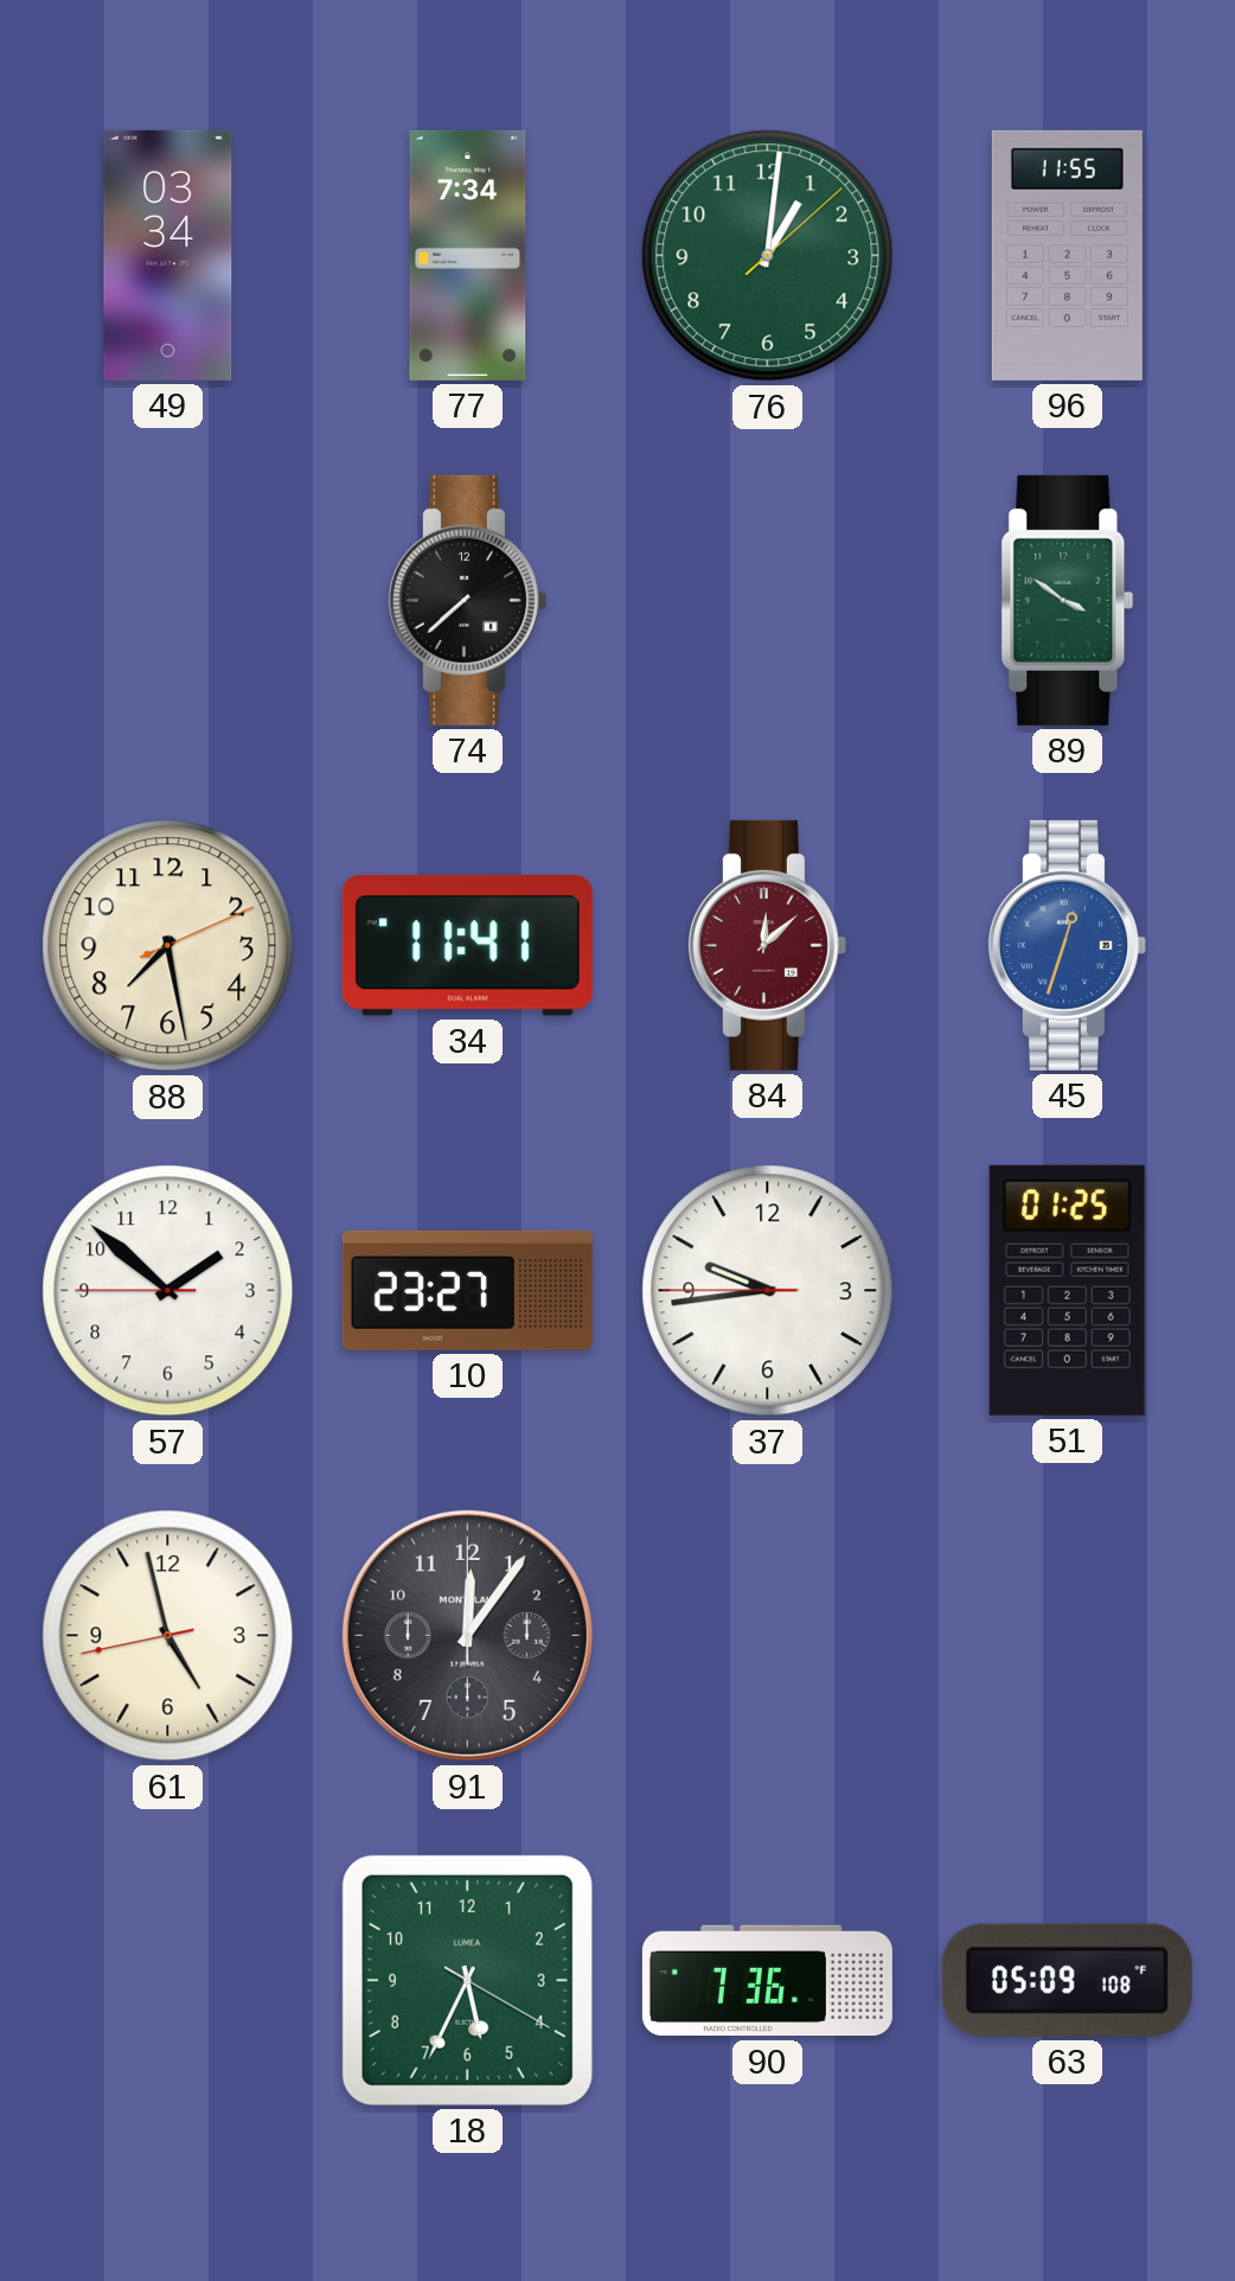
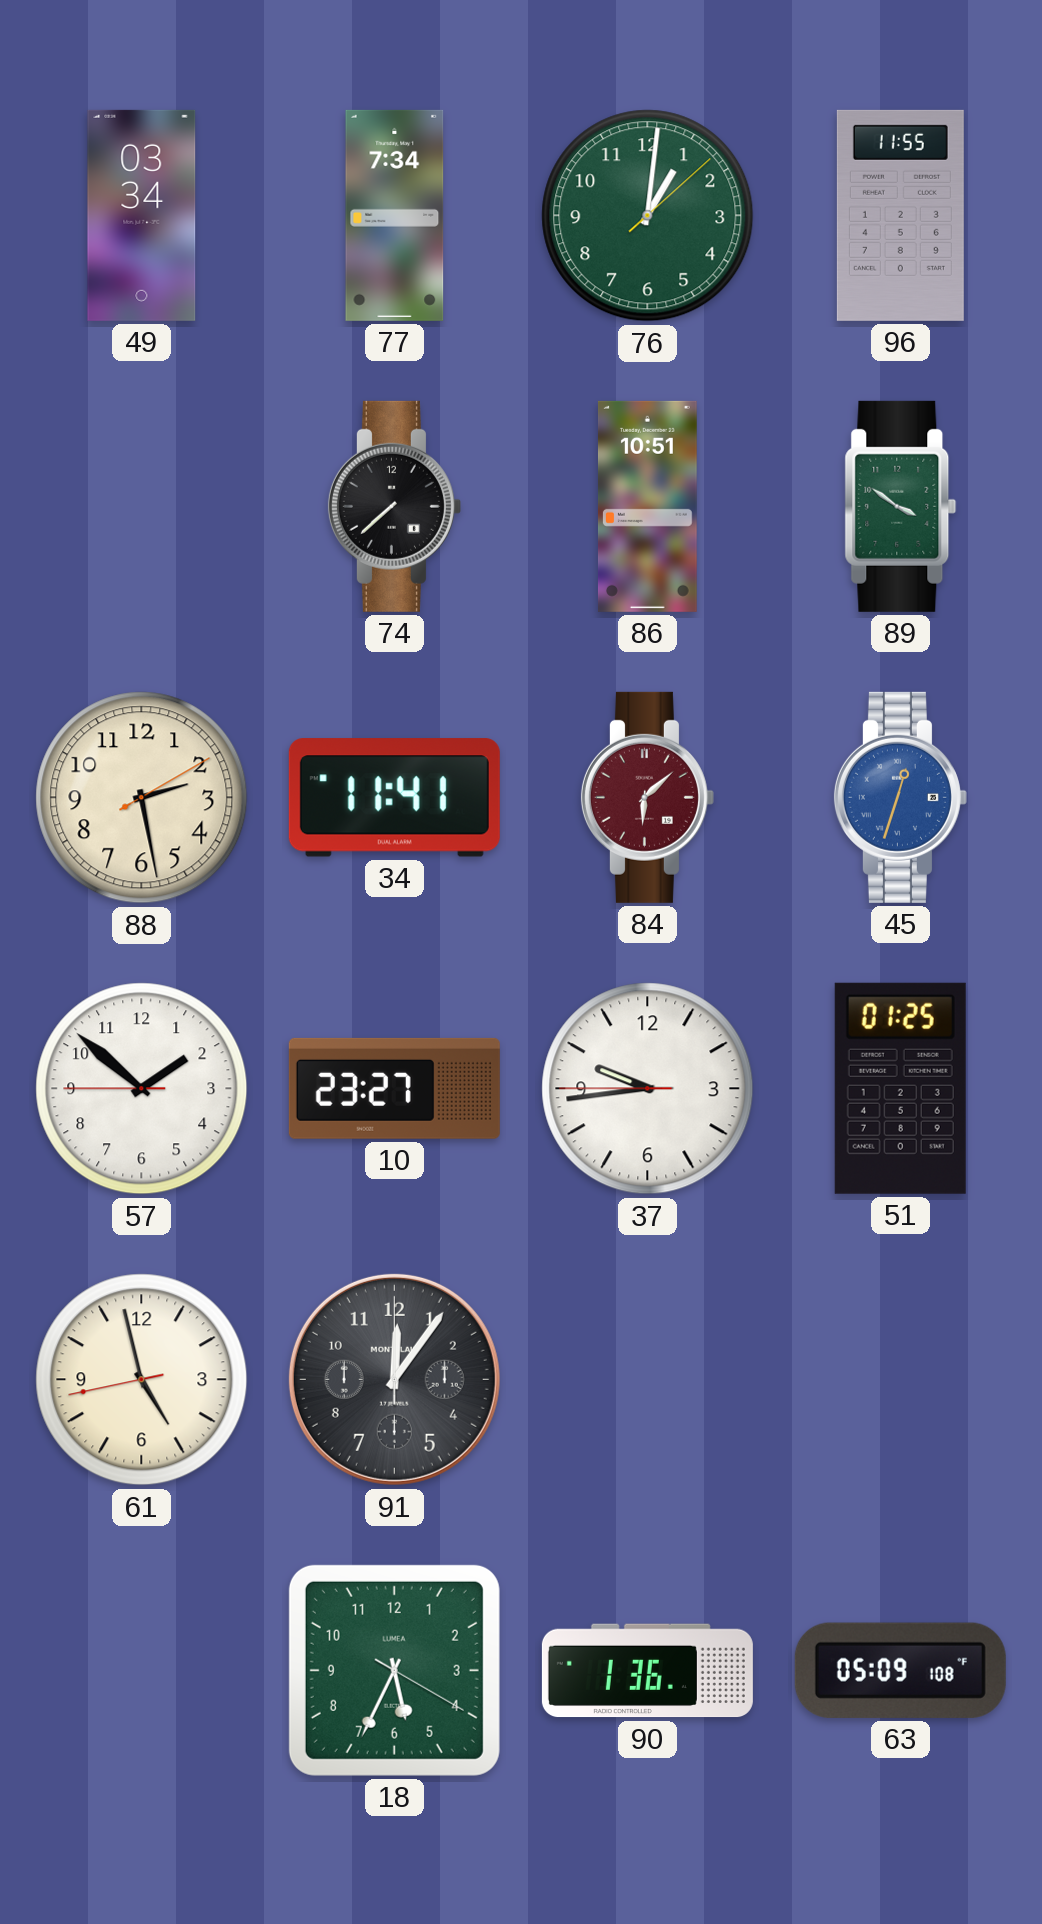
86: none -> 10:51 (647, 506)
88: 7:28 -> 2:28 (142, 798)
84: 12:08 -> 6:08 (647, 797)
90: 7:36 -> 1:36 (647, 1671)
